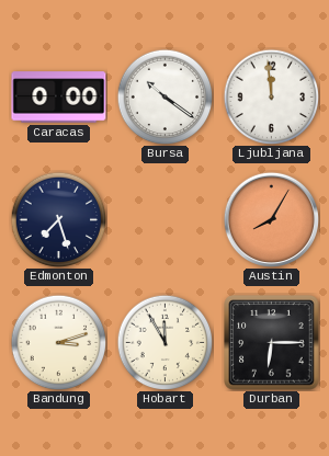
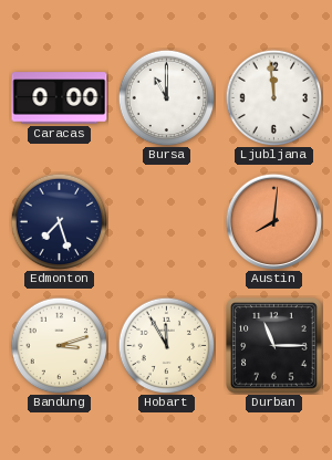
Bursa: 10:21 -> 11:00 (166, 97)
Austin: 8:05 -> 8:01 (273, 221)
Durban: 6:15 -> 11:15 (274, 346)
